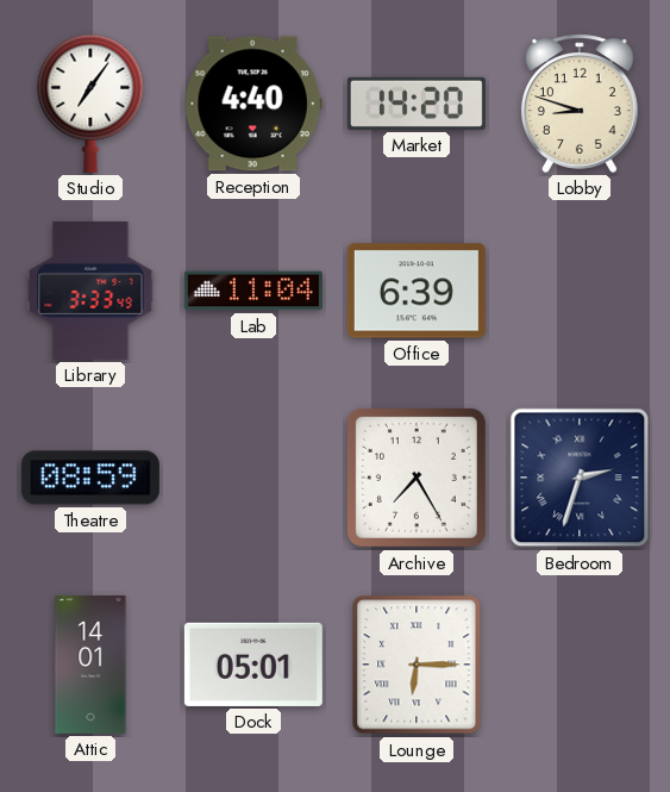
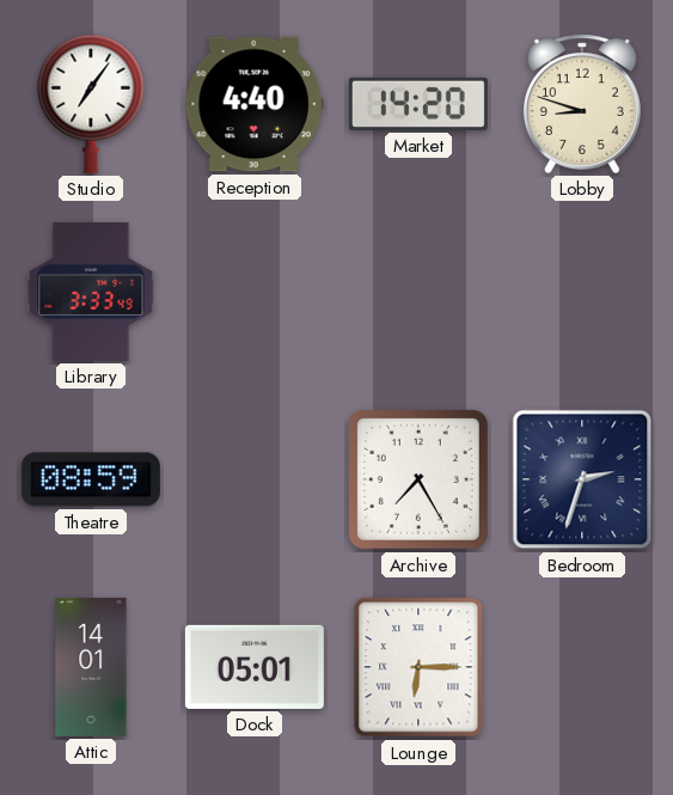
Lab: 11:04 -> none (253, 291)
Office: 6:39 -> none (417, 291)
